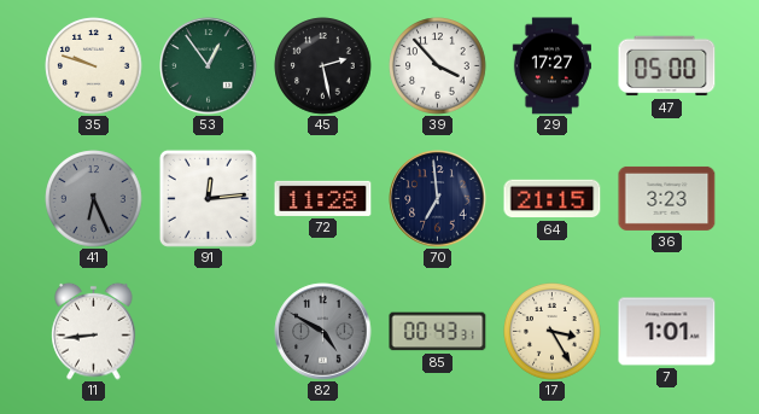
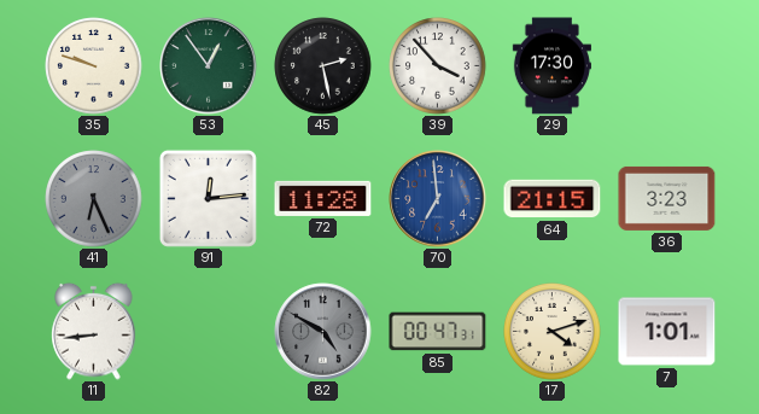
29: 17:27 -> 17:30 (551, 66)
47: 05:00 -> none (667, 66)
70 dial: navy -> blue (438, 199)
85: 00:43 -> 00:47 (438, 332)
17: 3:25 -> 4:12 (553, 332)
